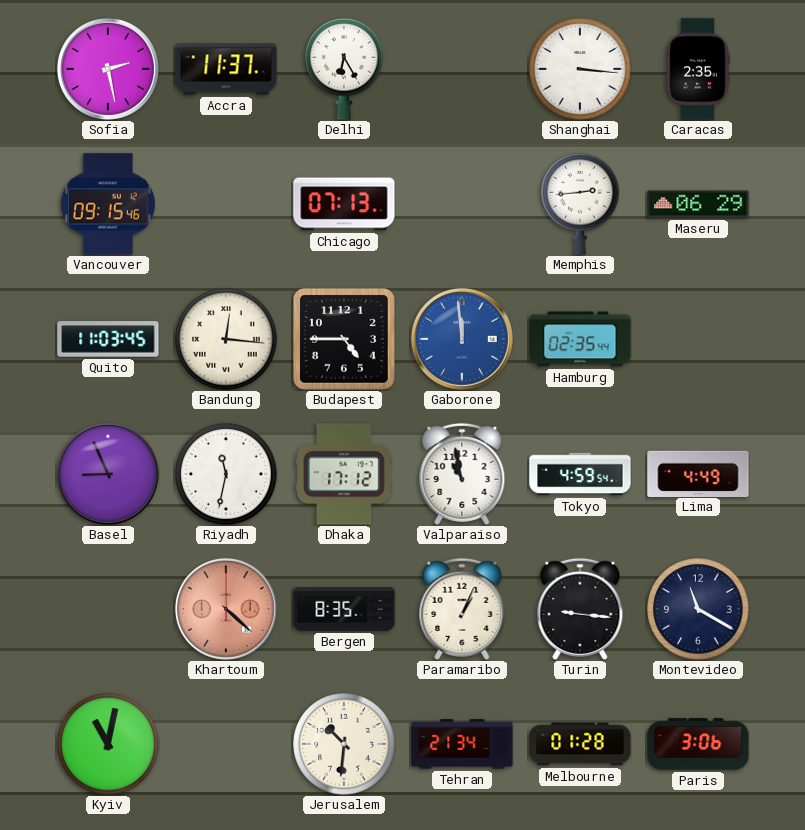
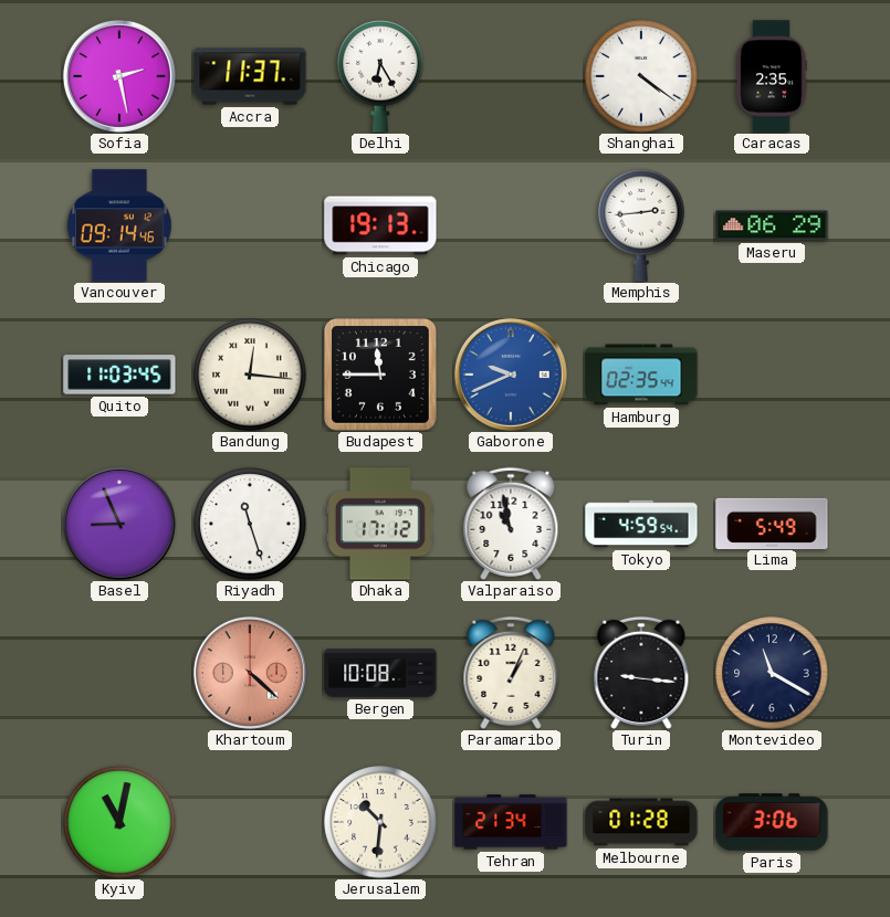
Shanghai: 3:16 -> 4:21 (641, 76)
Vancouver: 09:15 -> 09:14 (119, 225)
Chicago: 07:13 -> 19:13 (380, 225)
Budapest: 4:45 -> 11:45 (381, 376)
Gaborone: 11:59 -> 9:41 (511, 375)
Riyadh: 11:32 -> 11:27 (250, 524)
Lima: 4:49 -> 5:49 (772, 523)
Bergen: 8:35 -> 10:08 (380, 673)
